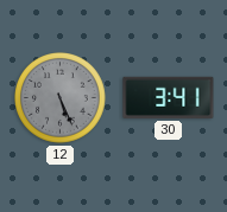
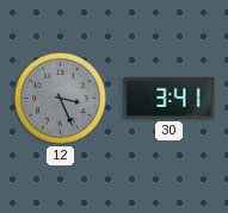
12: 5:26 -> 3:26 (61, 99)
